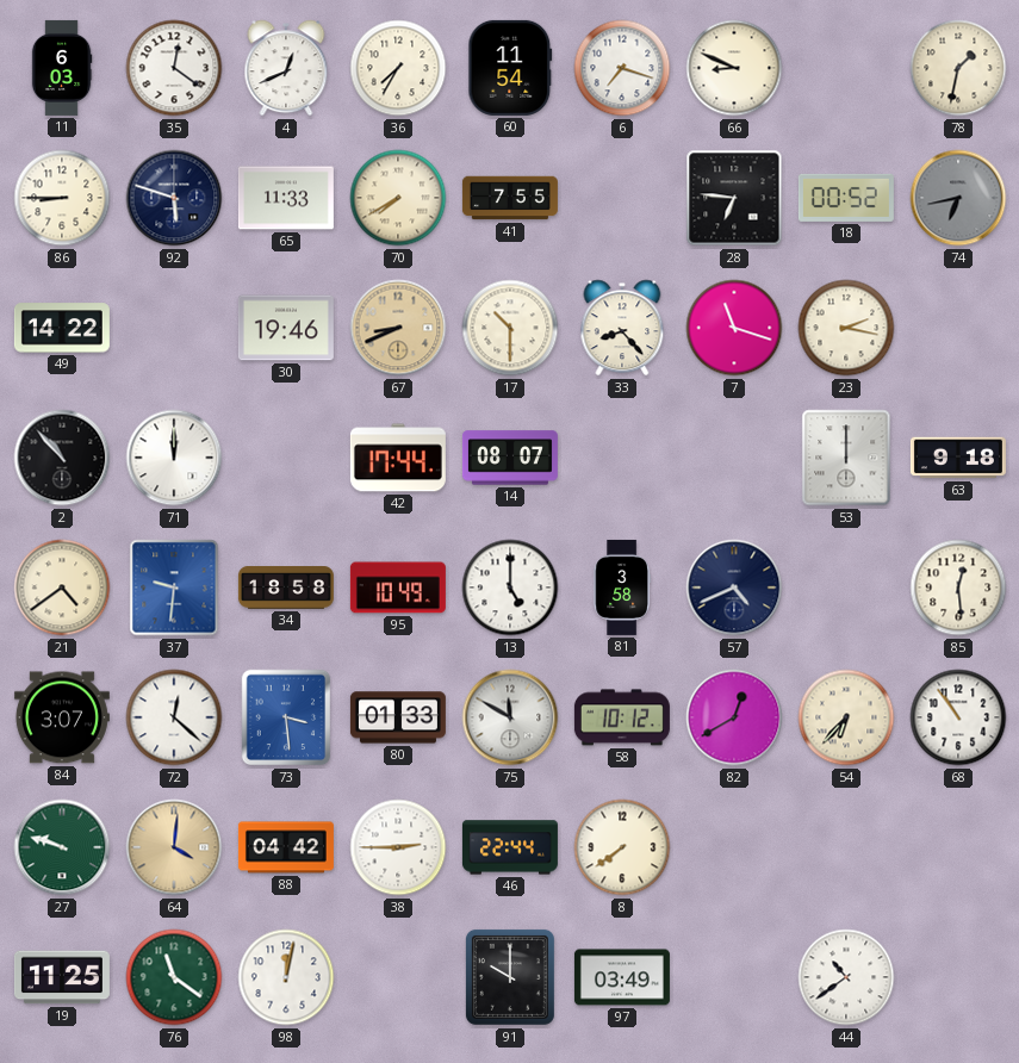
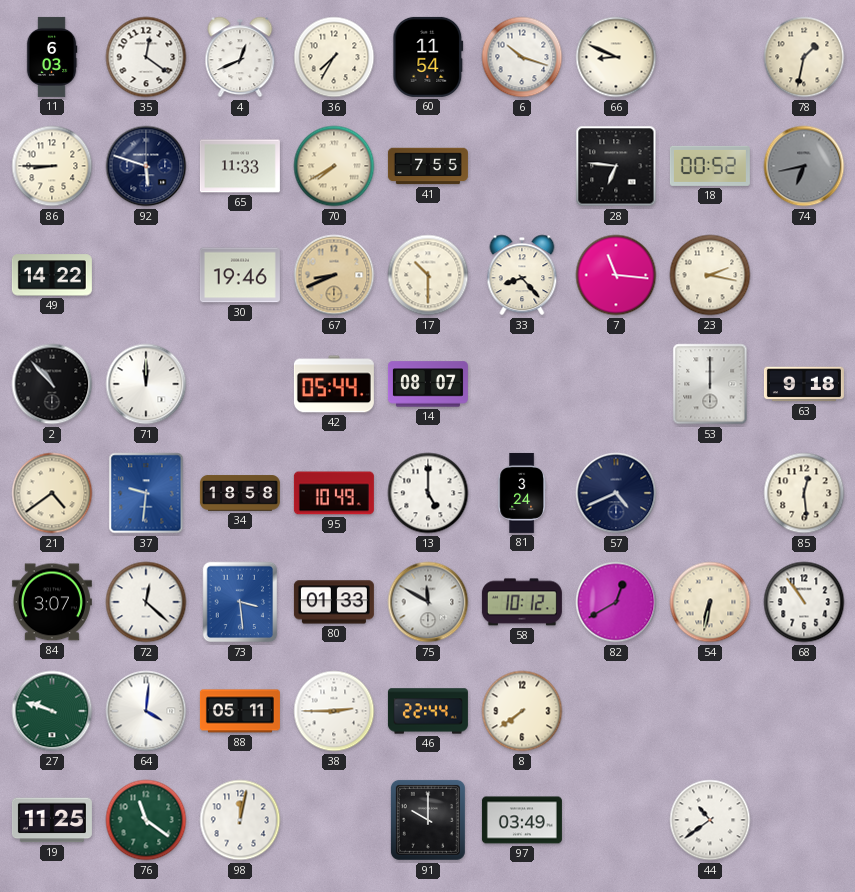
6: 7:18 -> 10:18 (522, 57)
7: 11:18 -> 11:16 (616, 275)
42: 17:44 -> 05:44 (334, 384)
81: 3:58 -> 3:24 (521, 493)
54: 6:37 -> 6:32 (710, 602)
64 dial: champagne -> white (146, 711)
88: 04:42 -> 05:11 (240, 711)
